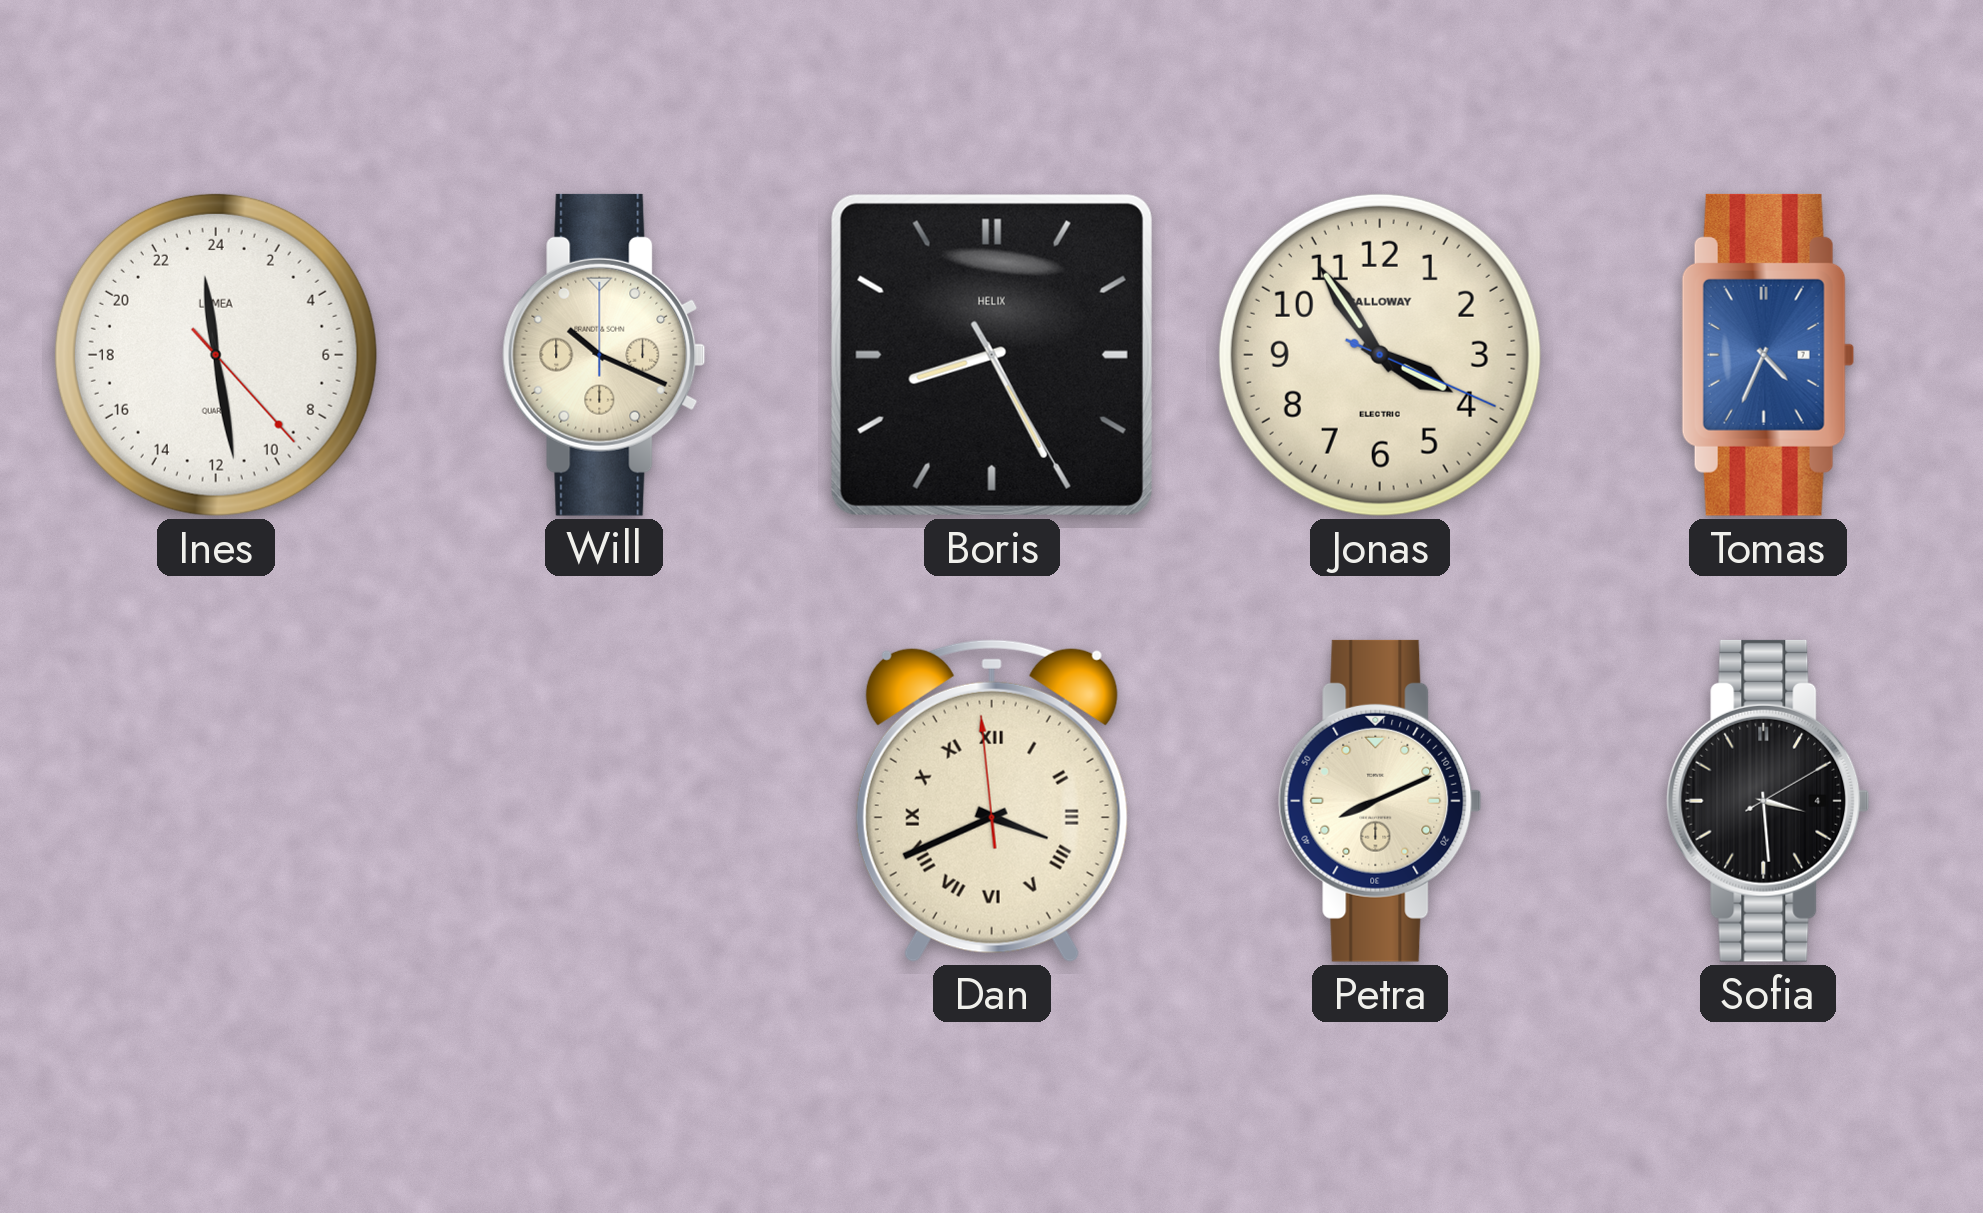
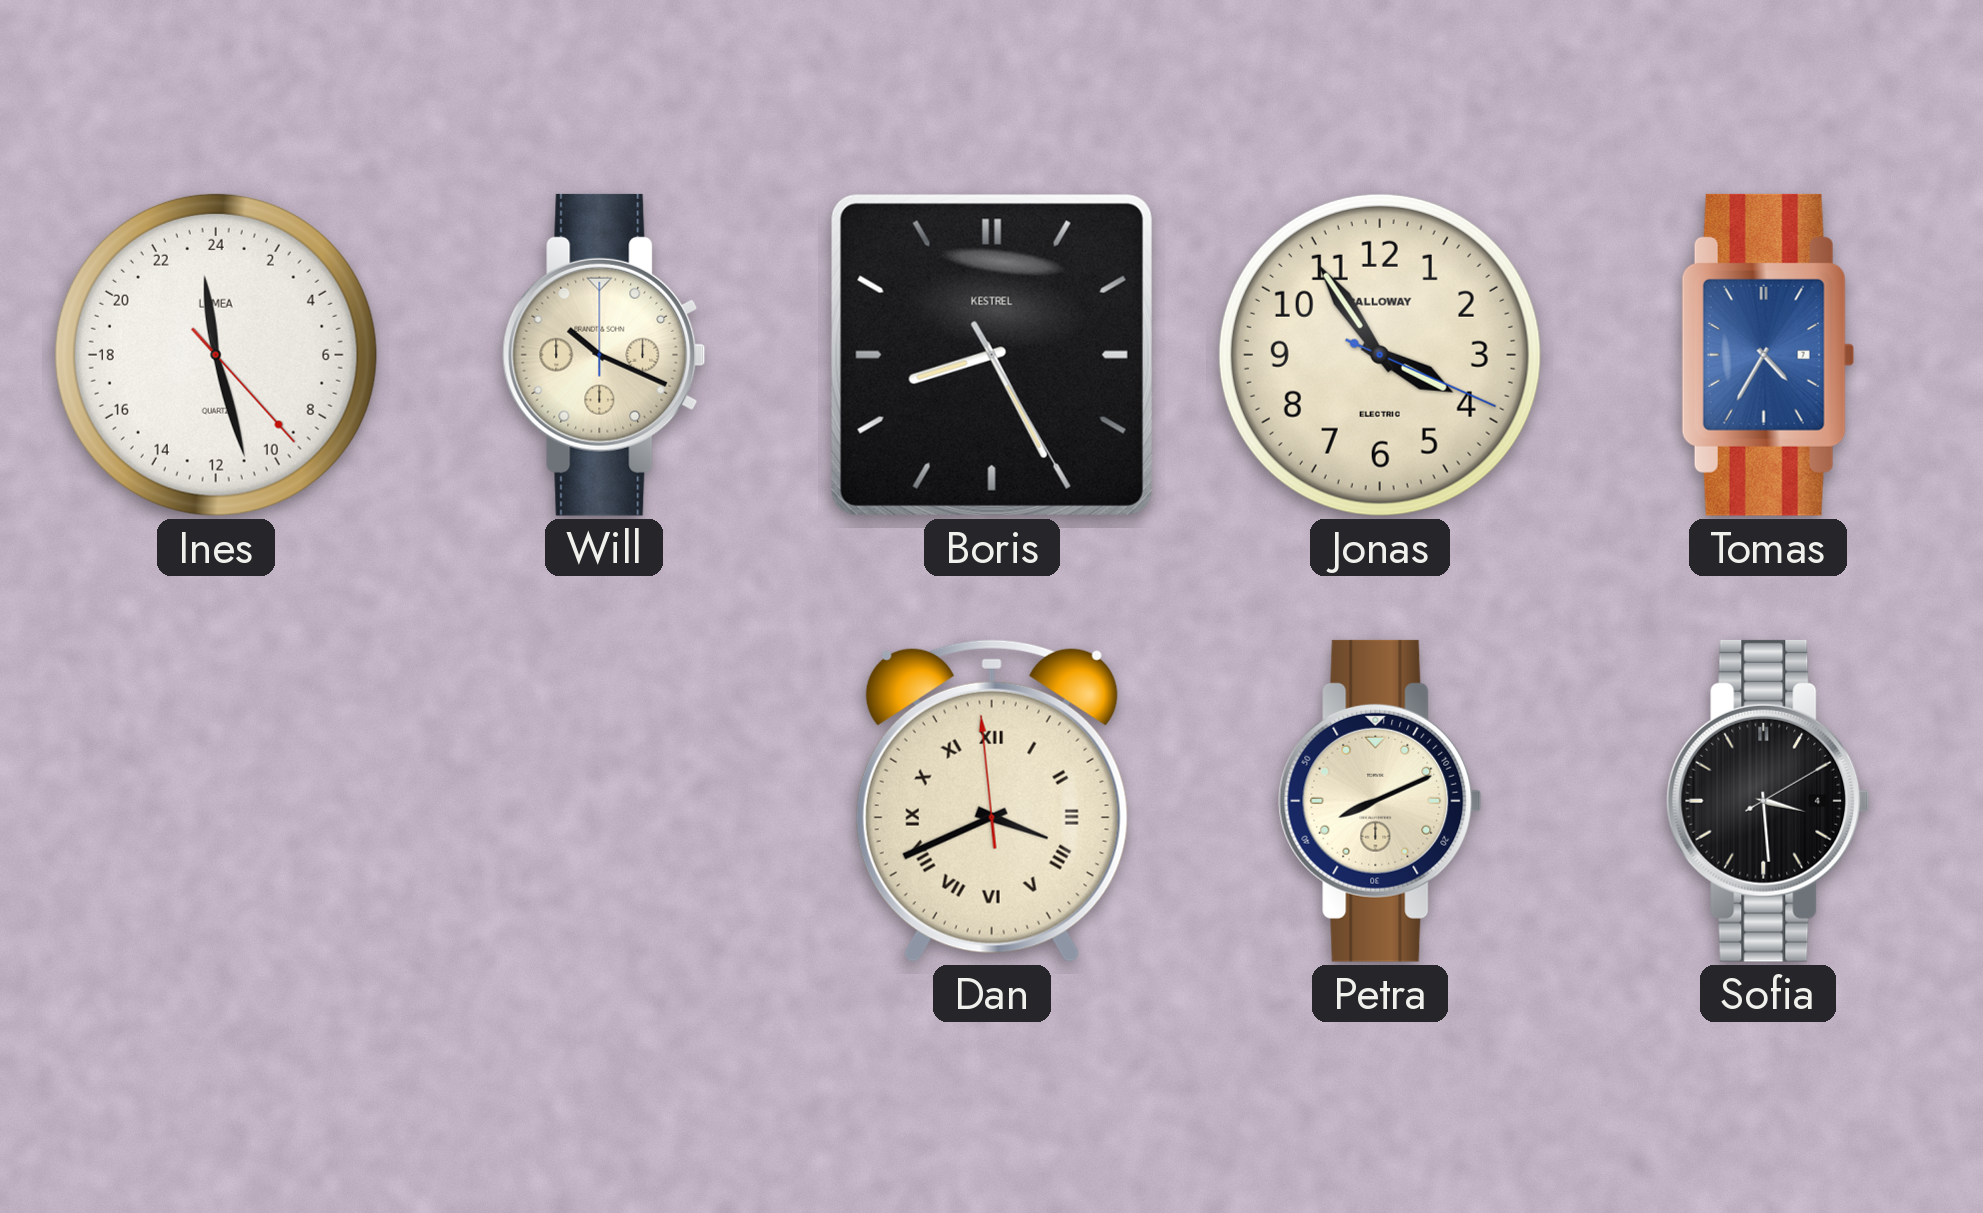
Ines: 23:28 -> 23:27 (216, 355)
Boris brand: HELIX -> KESTREL (992, 355)
Tomas: 4:34 -> 4:35 (1768, 355)
